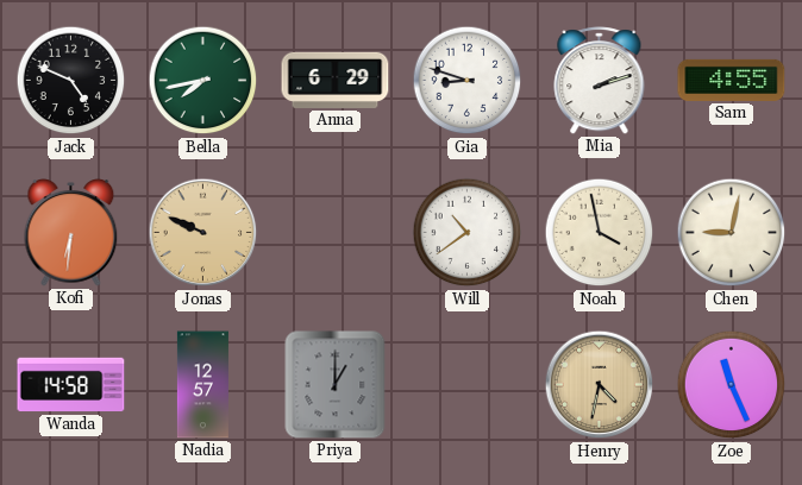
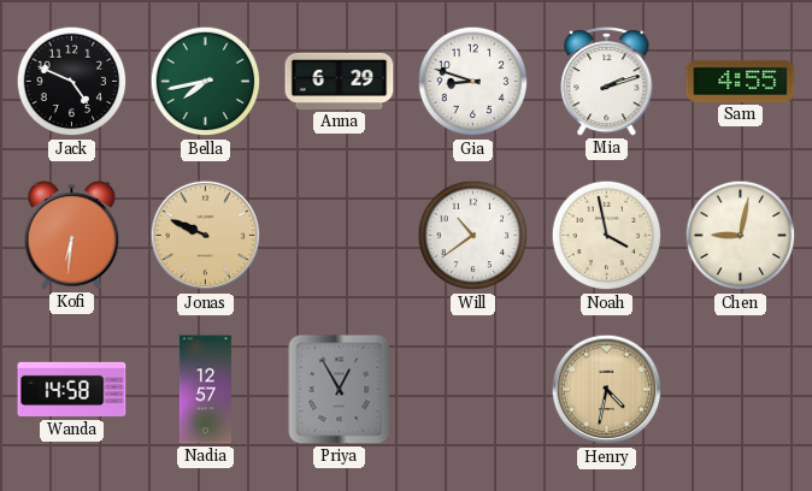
Priya: 1:00 -> 12:55 (340, 390)
Zoe: 11:26 -> none (732, 385)
